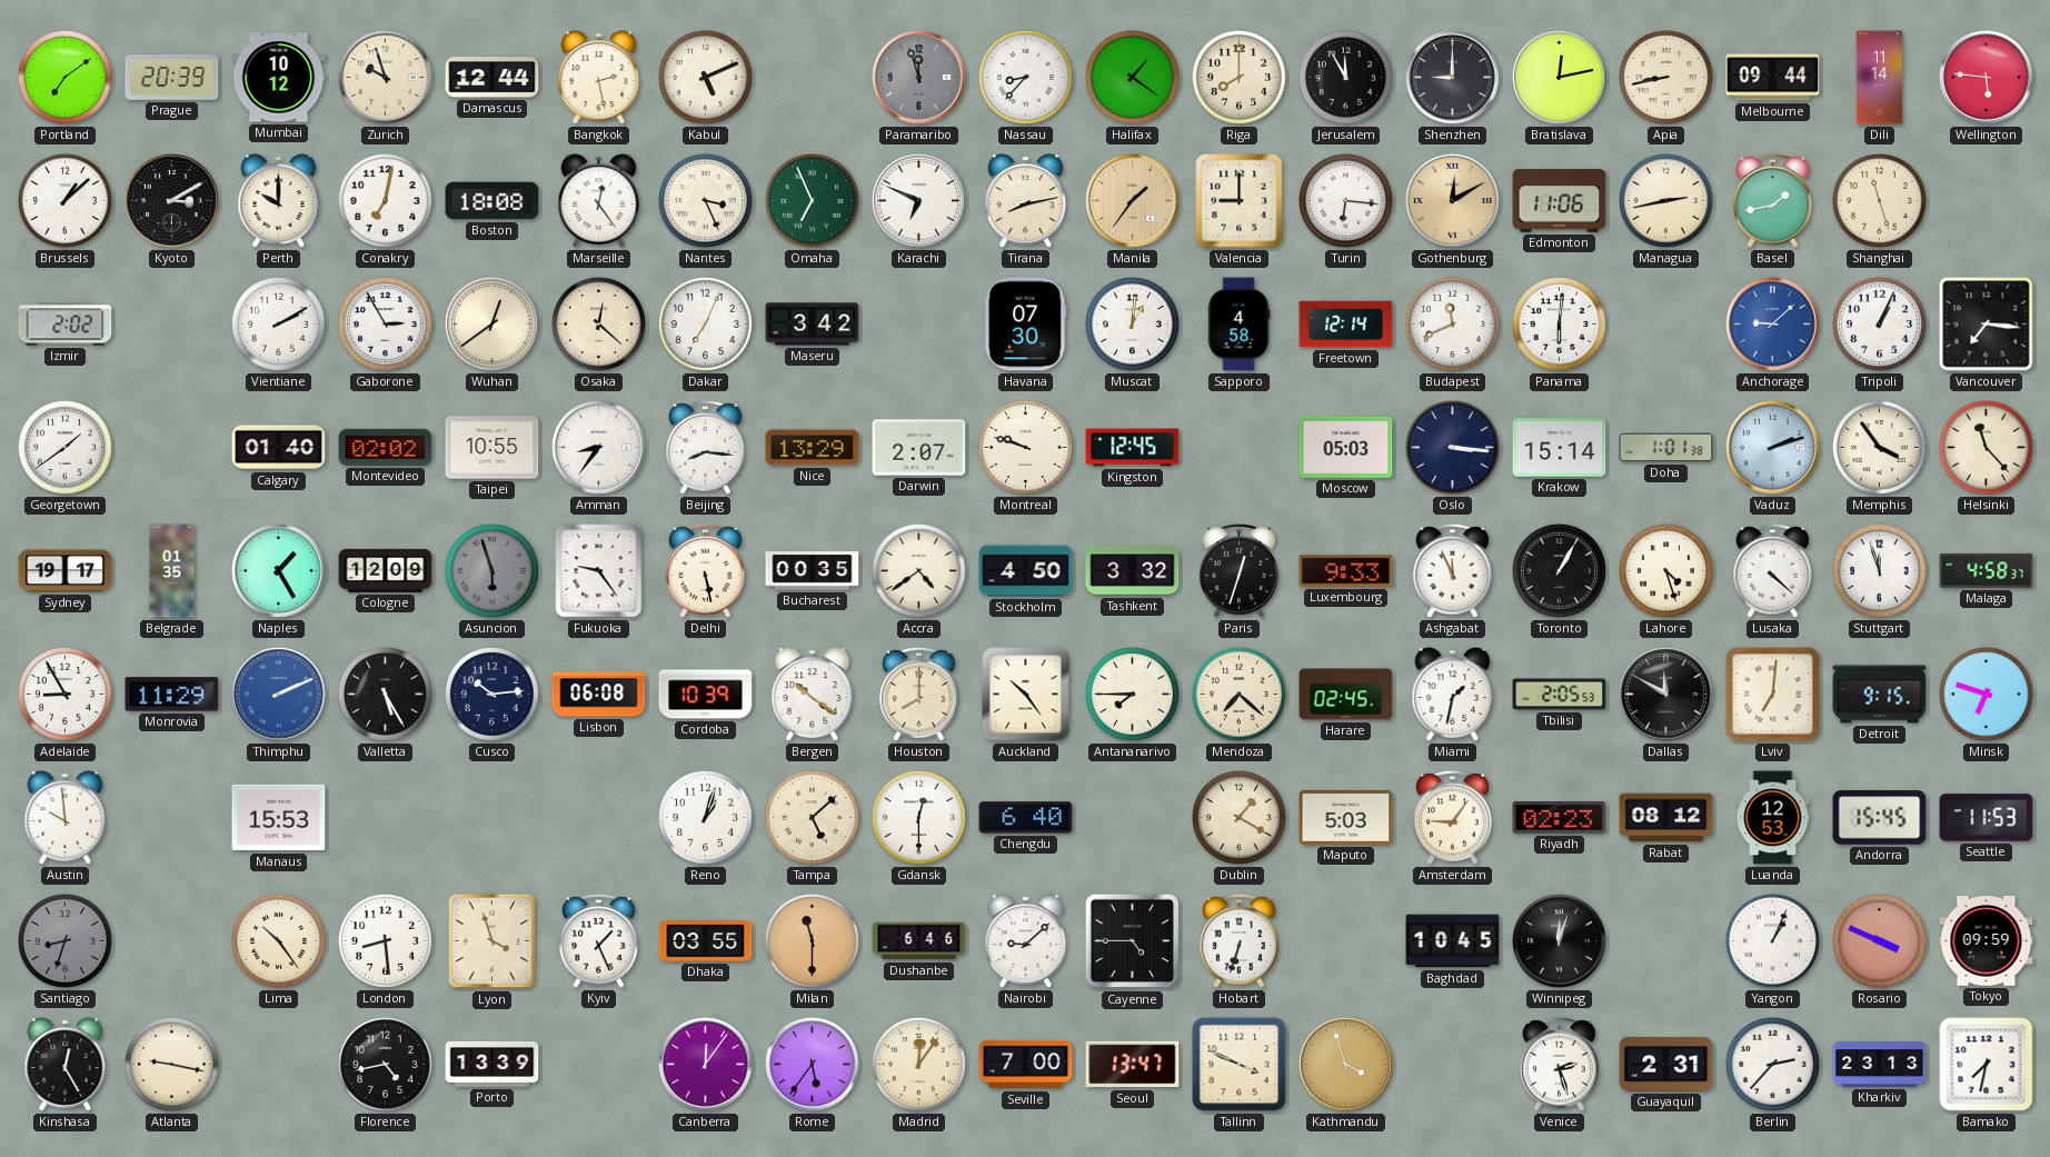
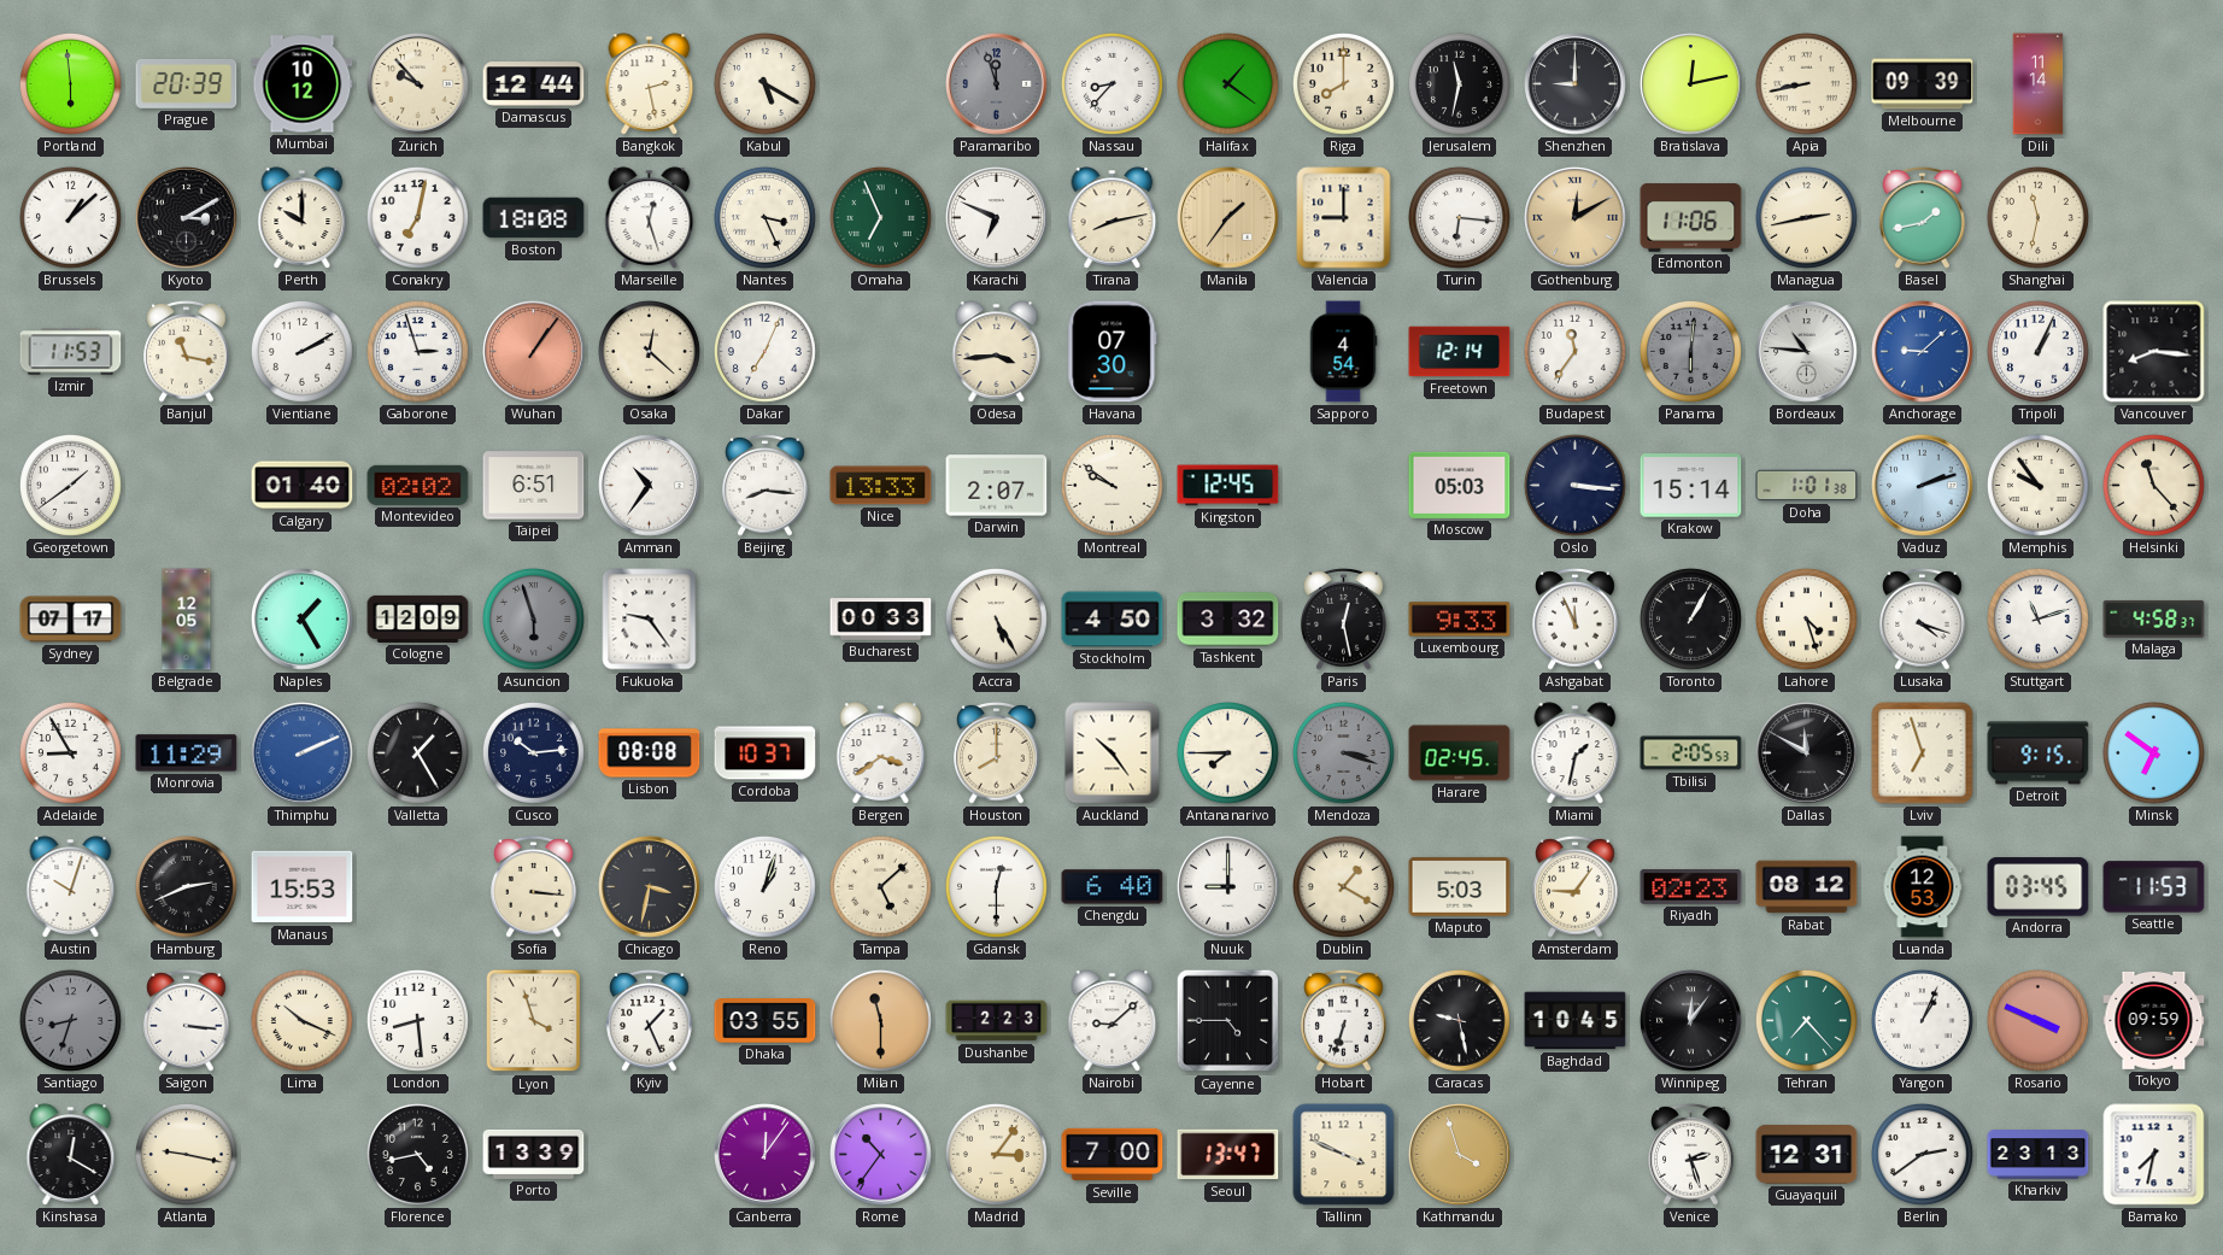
Portland: 7:09 -> 5:59 (70, 83)
Zurich: 9:57 -> 9:53 (418, 84)
Kabul: 5:11 -> 5:20 (764, 83)
Jerusalem: 11:55 -> 11:32 (1459, 83)
Melbourne: 09:44 -> 09:39 (1923, 84)
Wellington: 5:46 -> none (1987, 78)
Marseille: 12:24 -> 12:27 (650, 218)
Shanghai: 11:27 -> 11:32 (2037, 217)
Izmir: 2:02 -> 11:53 (71, 352)
Banjul: none -> 11:17 (187, 351)
Gaborone: 2:55 -> 2:57 (417, 351)
Wuhan: 12:39 -> 1:06 (534, 352)
Wuhan dial: cream -> salmon (534, 352)
Maseru: 3:42 -> none (813, 325)
Odesa: none -> 3:44 (997, 352)
Muscat: 1:01 -> none (1132, 323)
Sapporo: 4:58 -> 4:54 (1343, 352)
Budapest: 11:41 -> 11:36 (1574, 351)
Panama dial: white -> grey (1690, 351)
Bordeaux: none -> 10:46 (1807, 352)
Vancouver: 7:16 -> 8:16 (2154, 352)
Taipei: 10:55 -> 6:51 (534, 486)
Amman: 8:36 -> 10:36 (650, 486)
Nice: 13:29 -> 13:33 (881, 486)
Montreal: 9:48 -> 9:51 (1111, 485)
Memphis: 3:54 -> 9:54 (2037, 485)
Sydney: 19:17 -> 07:17 (71, 620)
Belgrade: 01:35 -> 12:05 (187, 620)
Delhi: 5:28 -> none (706, 570)
Bucharest: 00:35 -> 00:33 (881, 620)
Accra: 4:39 -> 5:25 (996, 618)
Paris: 12:33 -> 12:28 (1344, 618)
Lusaka: 4:22 -> 4:18 (1923, 618)
Stuttgart: 11:57 -> 11:12 (2037, 618)
Valletta: 5:25 -> 1:25 (417, 752)
Lisbon: 06:08 -> 08:08 (650, 753)
Cordoba: 10:39 -> 10:37 (766, 753)
Bergen: 10:21 -> 3:39 (881, 753)
Mendoza: 7:22 -> 3:18 (1343, 752)
Mendoza dial: cream -> grey (1343, 752)
Lviv: 7:01 -> 6:57 (1923, 753)
Minsk: 6:48 -> 6:51 (2153, 752)
Austin: 9:59 -> 10:03 (71, 887)
Hamburg: none -> 2:41 (186, 886)
Sofia: none -> 3:16 (534, 886)
Chicago: none -> 3:32 (650, 887)
Nuuk: none -> 9:00 (1228, 887)
Andorra: 15:45 -> 03:45 (2039, 887)
Saigon: none -> 3:16 (187, 1020)
Lima: 10:24 -> 10:19 (301, 1020)
Dushanbe: 6:46 -> 2:23 (997, 1021)
Caracas: none -> 9:28 (1459, 1020)
Winnipeg: 12:03 -> 12:06 (1691, 1021)
Tehran: none -> 7:23 (1806, 1020)
Kinshasa: 12:25 -> 12:20 (71, 1155)
Rome: 5:36 -> 10:36 (881, 1155)
Madrid: 12:06 -> 3:06 (996, 1154)
Guayaquil: 2:31 -> 12:31 (1807, 1155)
Berlin: 2:37 -> 2:39 (1922, 1154)
